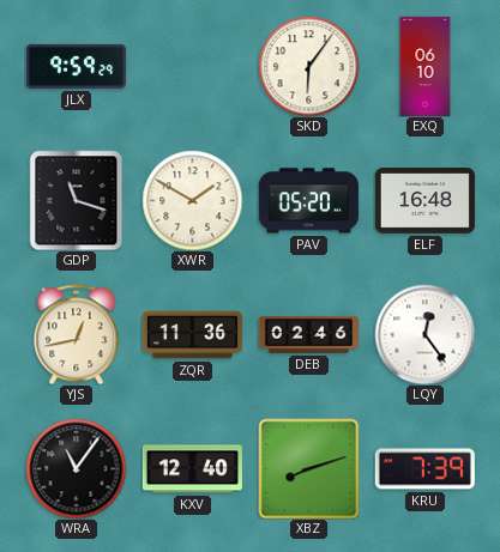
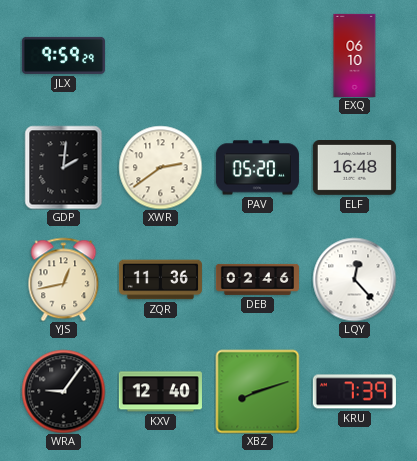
SKD: 6:06 -> none (308, 66)
GDP: 11:18 -> 2:01 (64, 167)
XWR: 1:50 -> 2:39 (160, 167)
LQY: 12:24 -> 12:23 (354, 279)
WRA: 11:06 -> 9:06 (63, 391)
